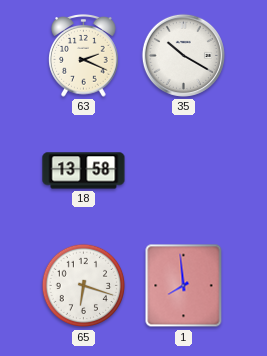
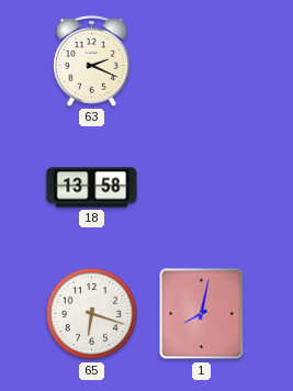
35: 10:20 -> none (183, 55)
1: 7:59 -> 8:02 (202, 314)
